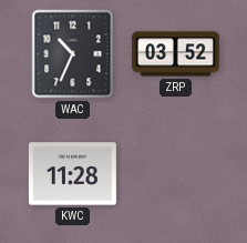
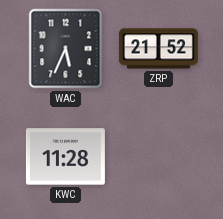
WAC: 10:34 -> 5:34 (66, 49)
ZRP: 03:52 -> 21:52 (158, 49)
